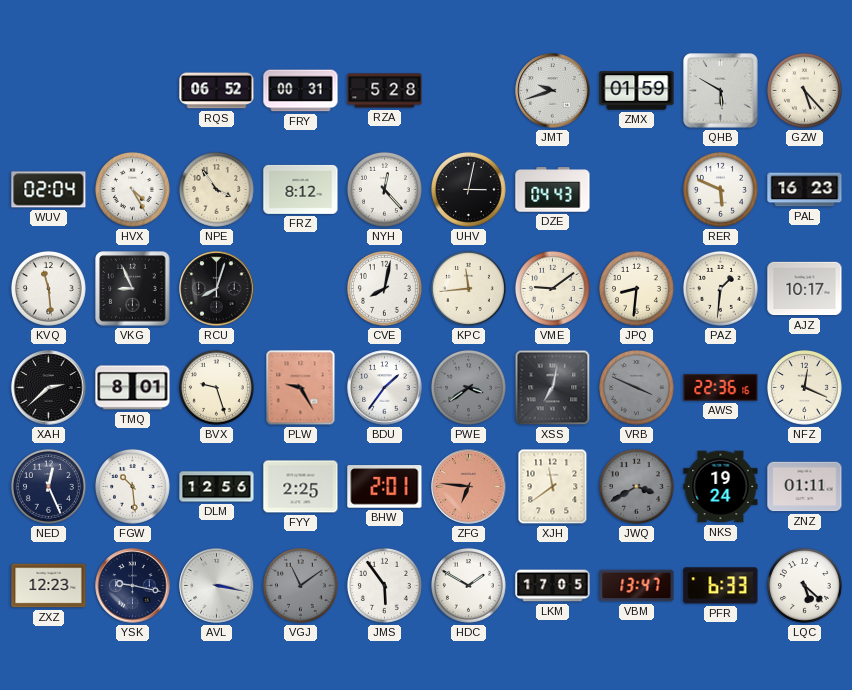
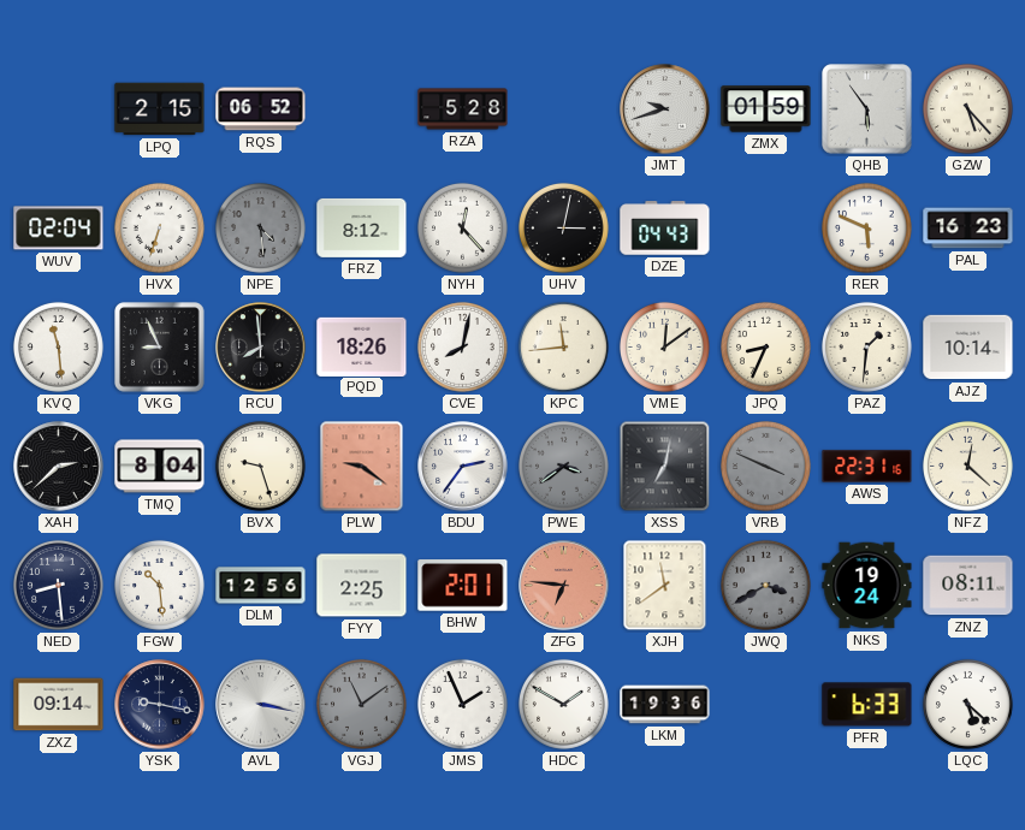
LPQ: none -> 2:15 (160, 109)
FRY: 00:31 -> none (301, 91)
QHB: 5:50 -> 5:54 (867, 109)
HVX: 4:25 -> 6:33 (159, 227)
NPE: 3:54 -> 4:29 (260, 227)
NPE dial: cream -> grey (260, 227)
RCU: 8:03 -> 7:59 (261, 348)
PQD: none -> 18:26 (362, 346)
VME: 9:09 -> 12:09 (664, 346)
JPQ: 8:31 -> 8:34 (765, 346)
AJZ: 10:17 -> 10:14 (968, 348)
TMQ: 8:01 -> 8:04 (160, 467)
PLW: 9:25 -> 9:21 (362, 467)
BDU: 1:36 -> 2:36 (463, 467)
AWS: 22:36 -> 22:31 (867, 466)
NFZ: 12:19 -> 12:22 (967, 466)
NED: 12:26 -> 8:29 (58, 585)
ZNZ: 01:11 -> 08:11 (968, 586)
ZXZ: 12:23 -> 09:14 (59, 705)
JMS: 5:54 -> 1:56 (462, 704)
LKM: 17:05 -> 19:36 (665, 705)
VBM: 13:47 -> none (637, 586)
